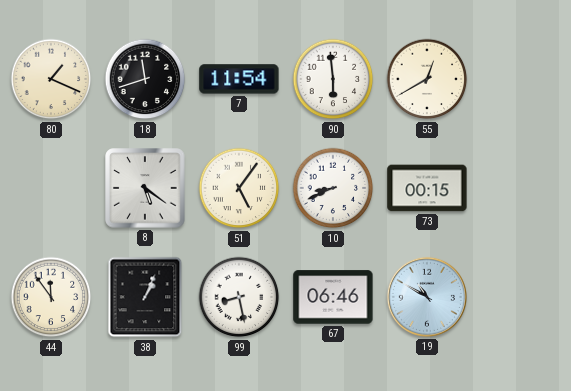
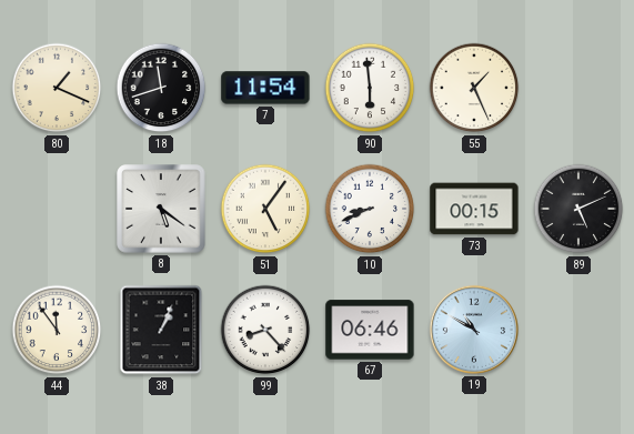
55: 12:40 -> 1:26 (474, 88)
89: none -> 5:11 (578, 209)
99: 8:28 -> 8:23 (265, 330)
